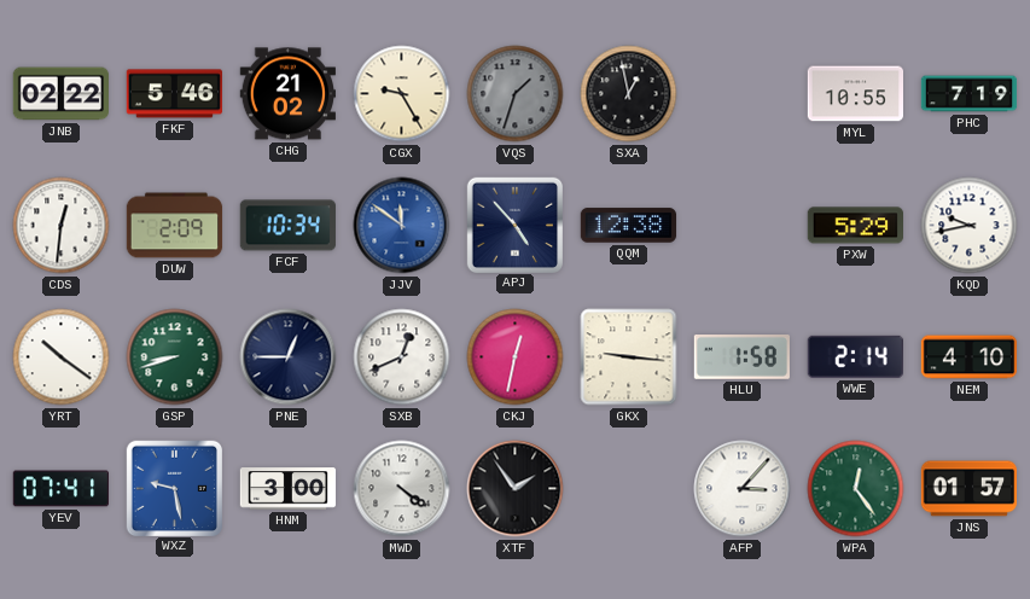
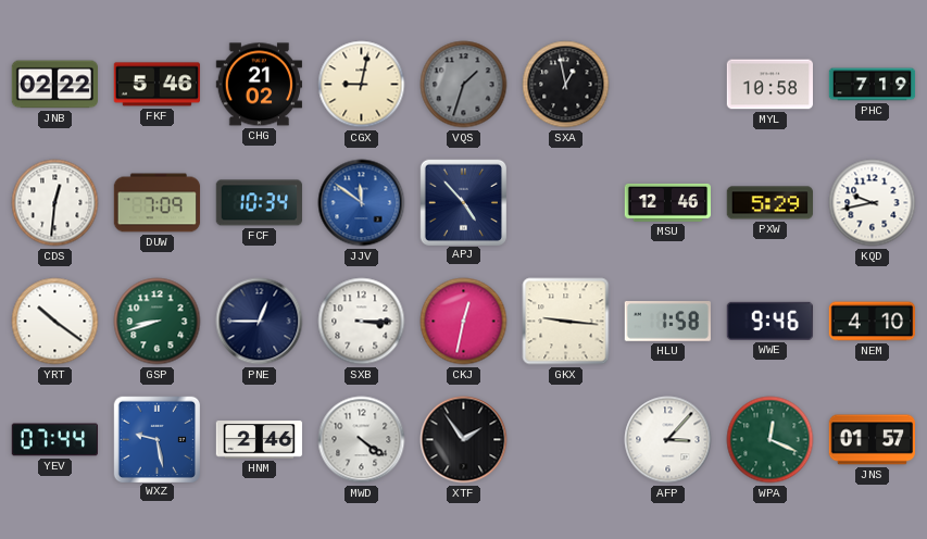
CGX: 9:25 -> 9:02 (362, 85)
MYL: 10:55 -> 10:58 (769, 85)
DUW: 2:09 -> 7:09 (158, 203)
QQM: 12:38 -> none (629, 226)
MSU: none -> 12:46 (668, 202)
SXB: 12:41 -> 3:15 (362, 322)
WWE: 2:14 -> 9:46 (769, 321)
YEV: 07:41 -> 07:44 (54, 440)
HNM: 3:00 -> 2:46 (260, 440)
WPA: 12:24 -> 12:19 (771, 440)
